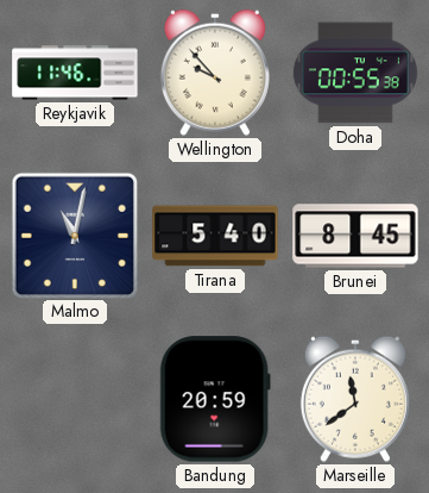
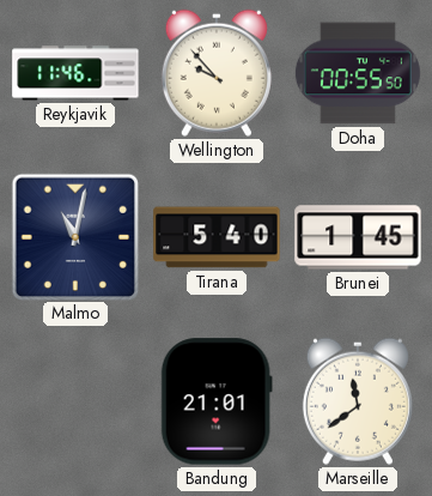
Doha: 00:55:38 -> 00:55:50 (358, 73)
Brunei: 8:45 -> 1:45 (358, 237)
Bandung: 20:59 -> 21:01 (217, 401)
